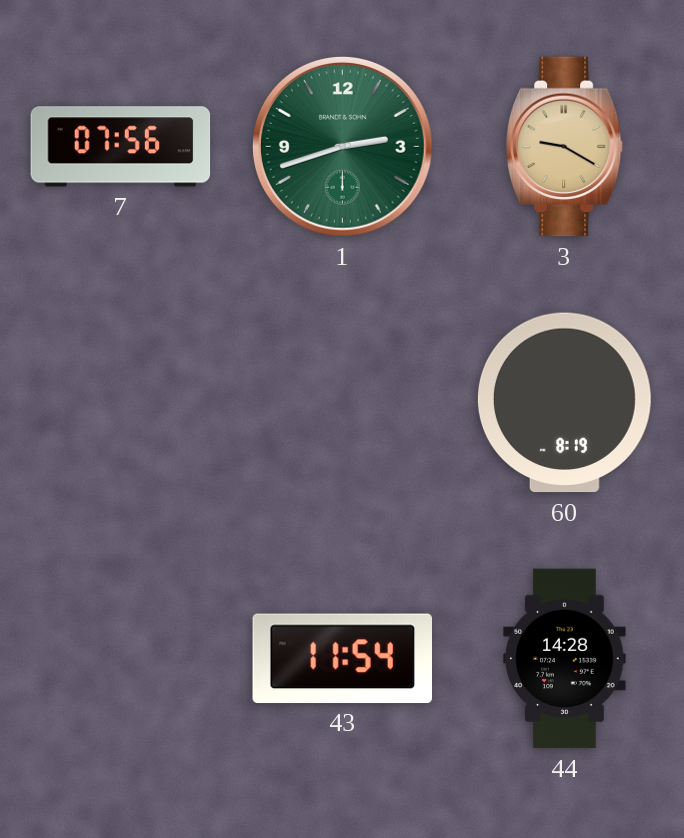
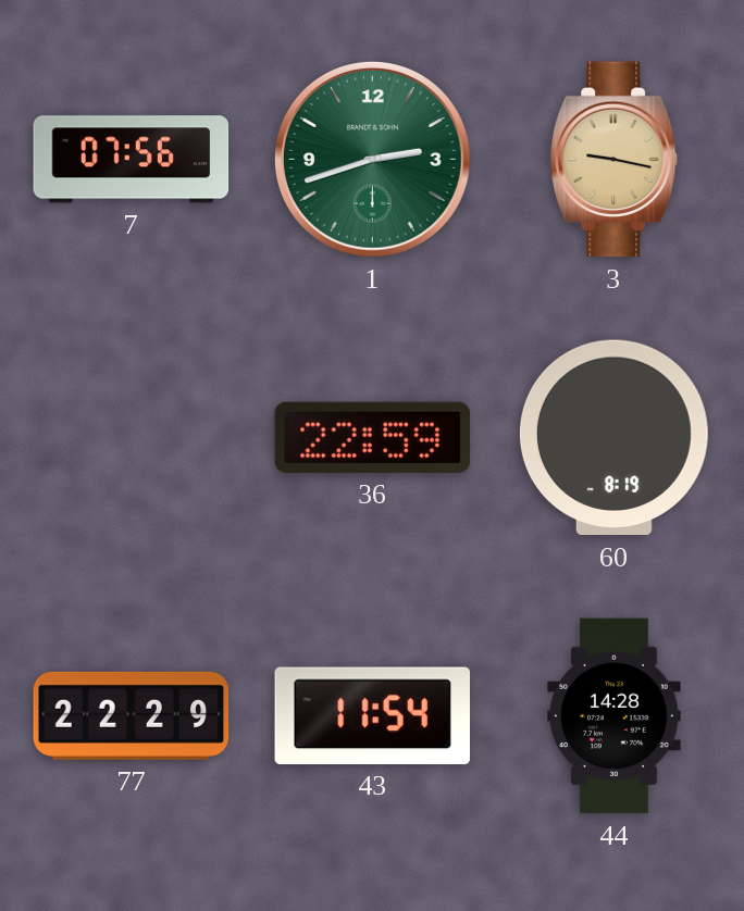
3: 9:20 -> 9:17 (615, 160)
36: none -> 22:59 (373, 437)
77: none -> 22:29 (132, 715)
